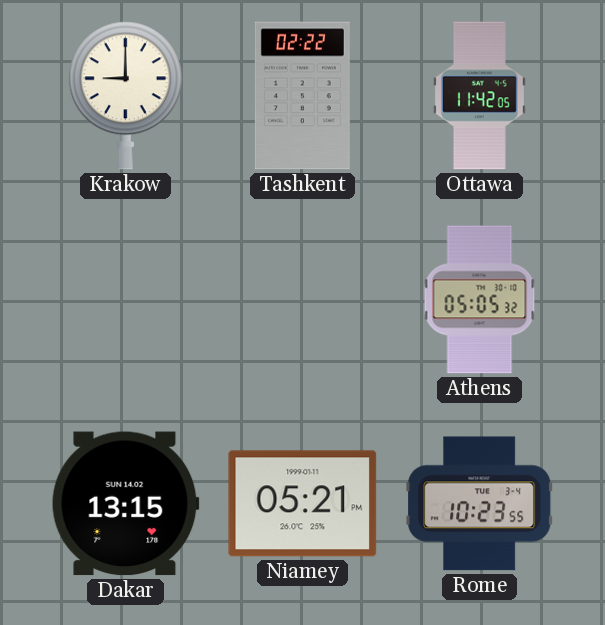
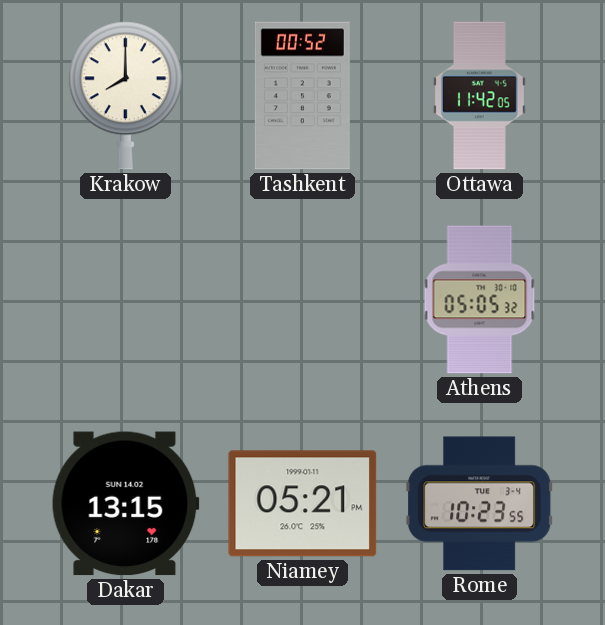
Krakow: 9:00 -> 8:00 (125, 96)
Tashkent: 02:22 -> 00:52 (302, 96)
